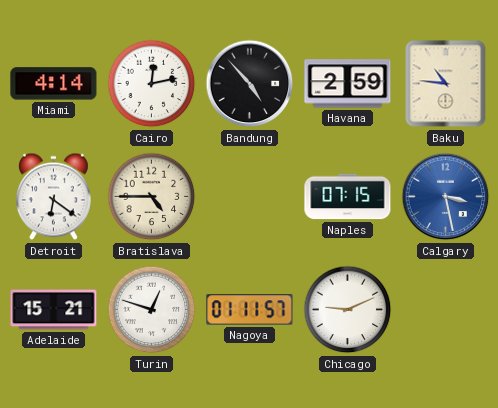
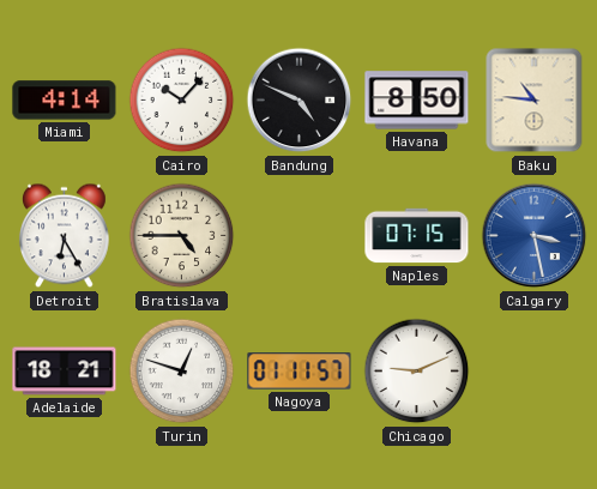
Cairo: 12:13 -> 10:07 (182, 101)
Bandung: 4:53 -> 4:49 (300, 101)
Havana: 2:59 -> 8:50 (417, 101)
Detroit: 6:21 -> 6:25 (64, 236)
Adelaide: 15:21 -> 18:21 (65, 372)
